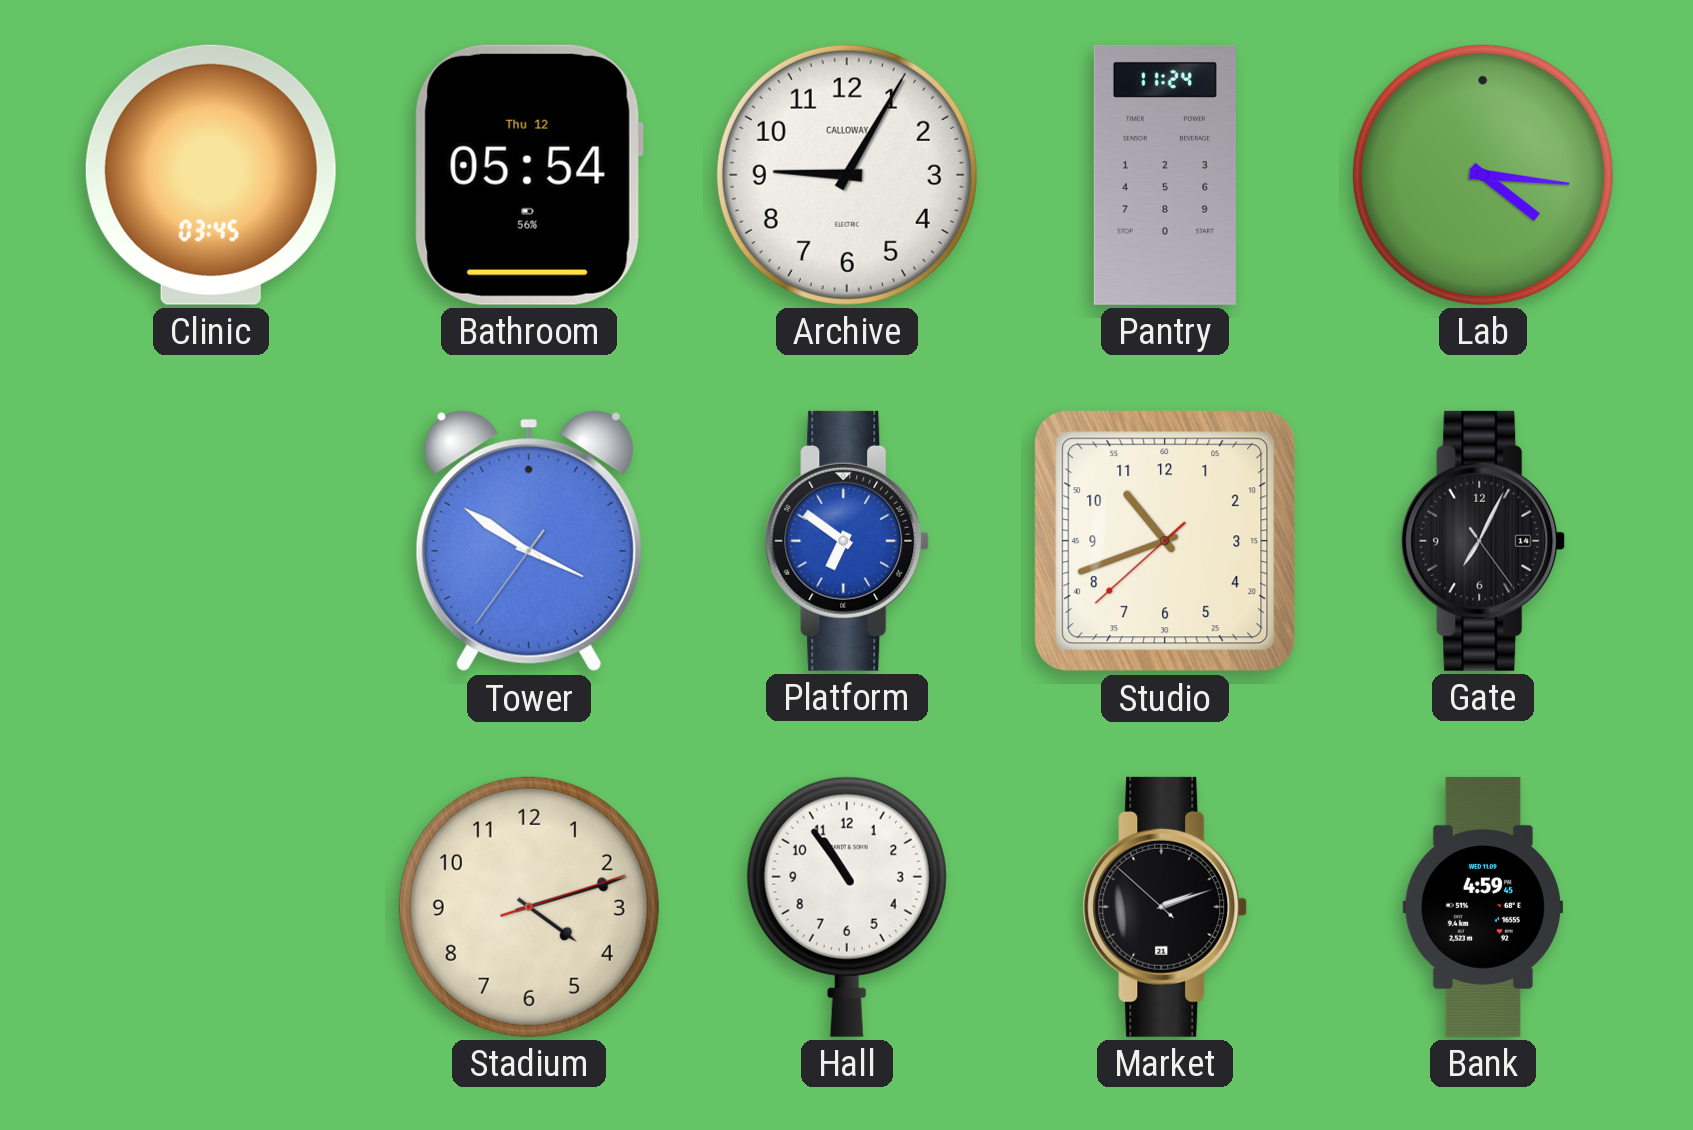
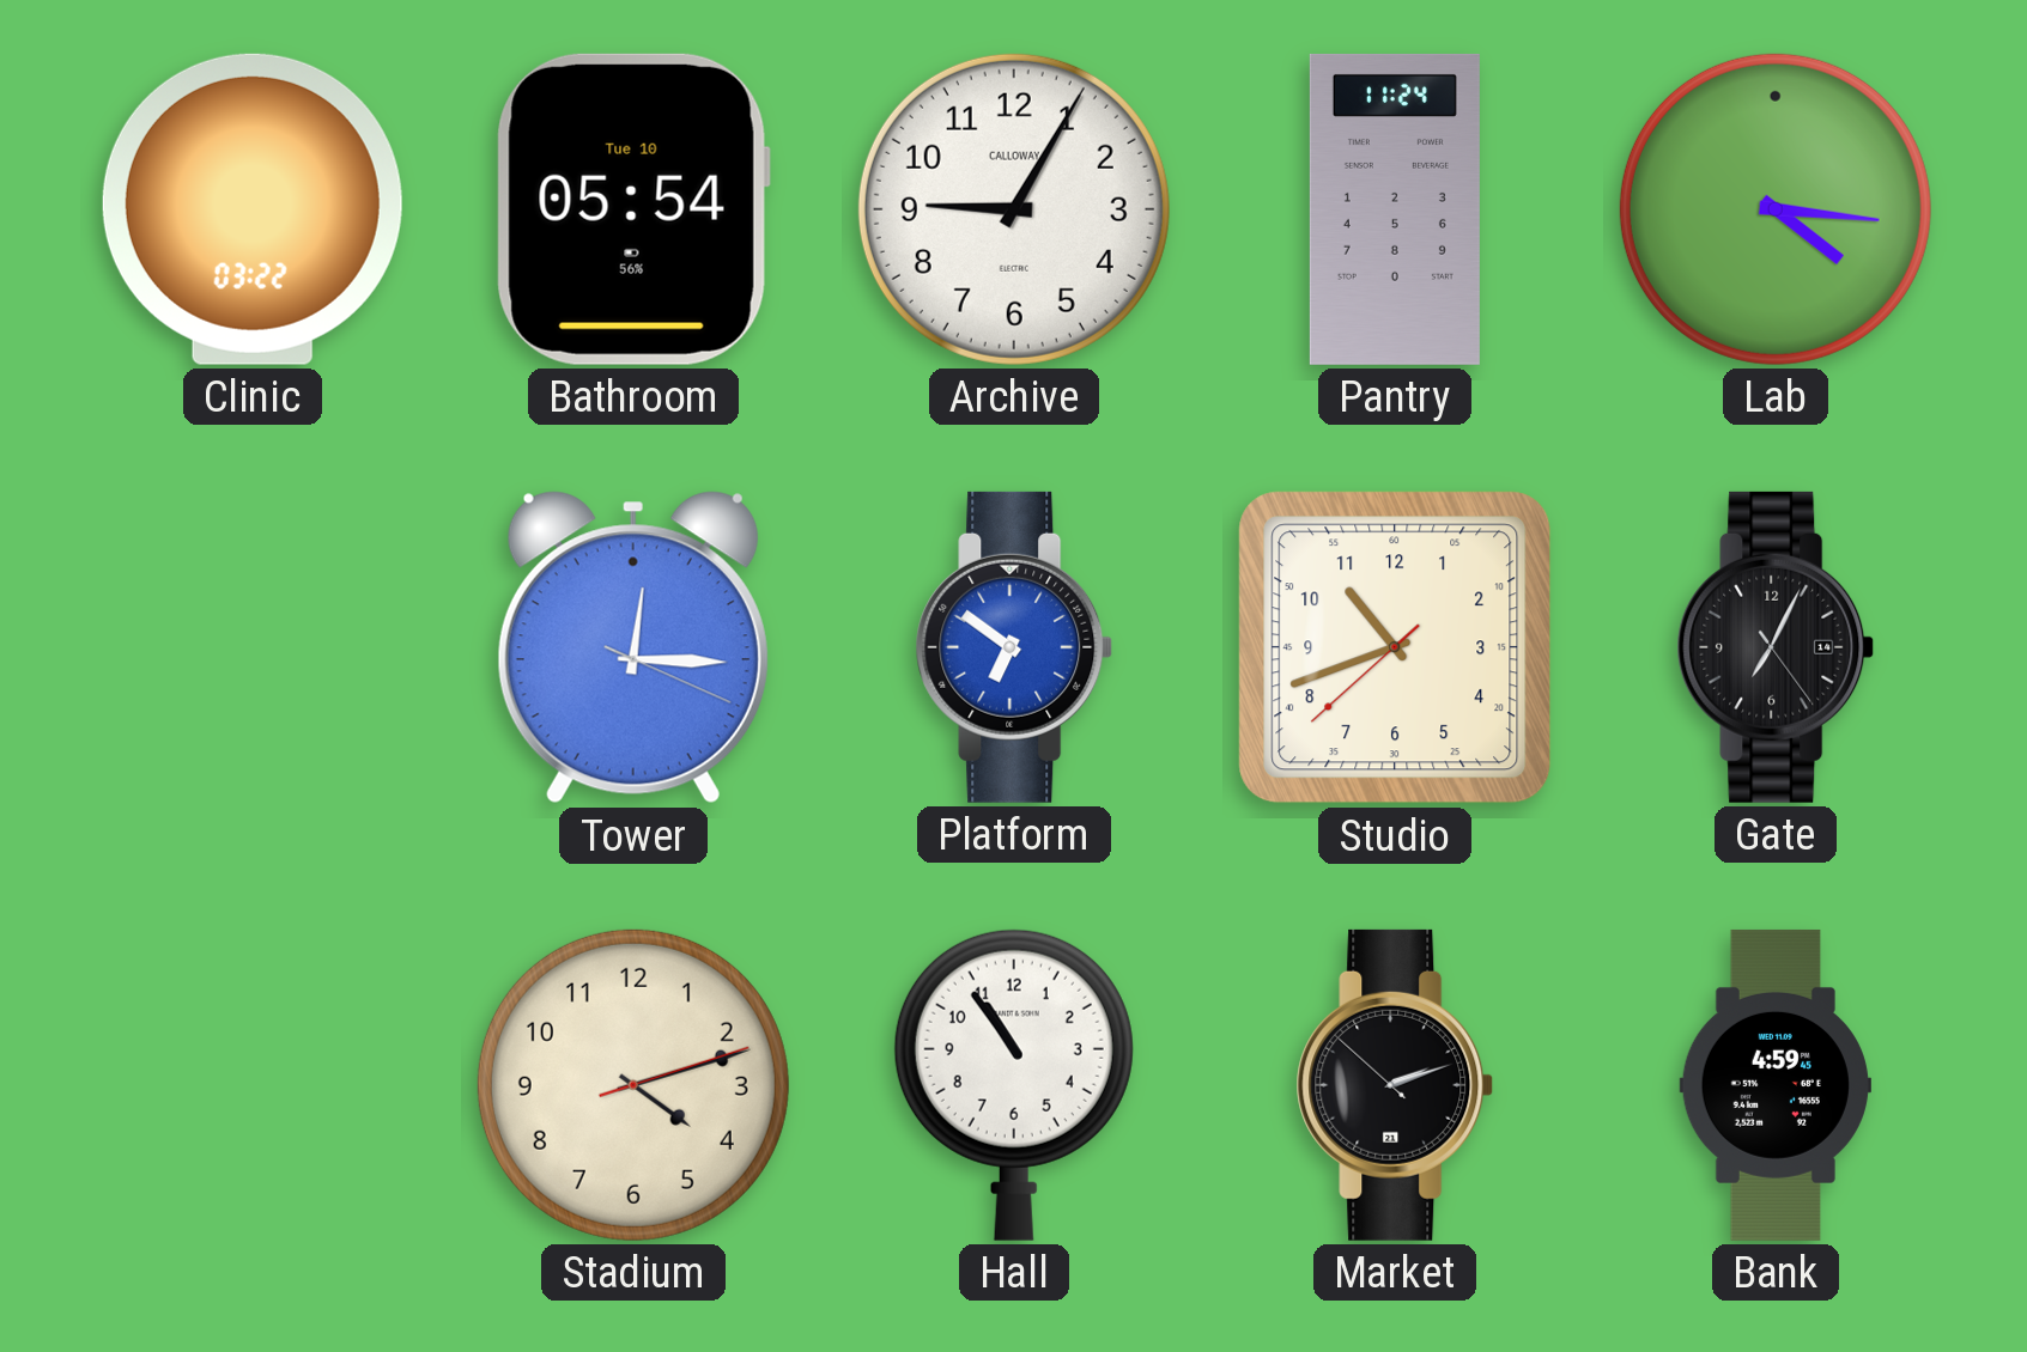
Clinic: 03:45 -> 03:22 (253, 209)
Bathroom date: Thu 12 -> Tue 10 (633, 209)
Tower: 3:50 -> 12:15 (633, 647)
